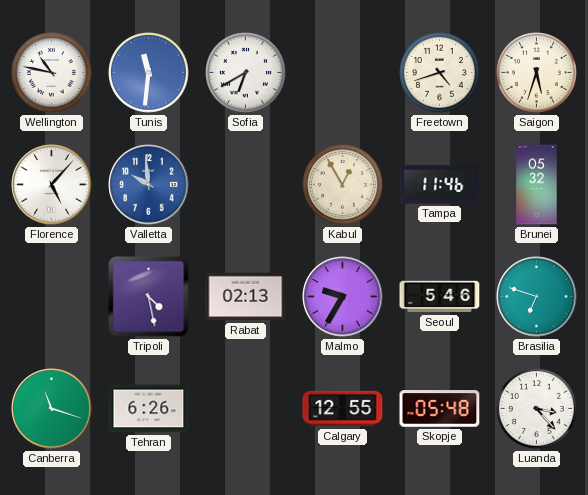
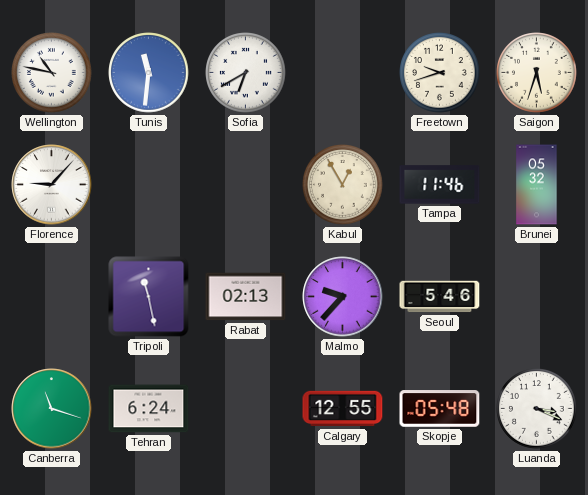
Freetown: 4:42 -> 9:42 (440, 73)
Florence: 5:07 -> 9:07 (52, 185)
Valletta: 9:59 -> none (149, 185)
Tripoli: 4:28 -> 11:28 (149, 297)
Malmo: 9:35 -> 9:37 (343, 297)
Brasilia: 6:48 -> none (537, 297)
Tehran: 6:26 -> 6:24 (149, 409)
Luanda: 3:23 -> 3:19 (537, 409)
